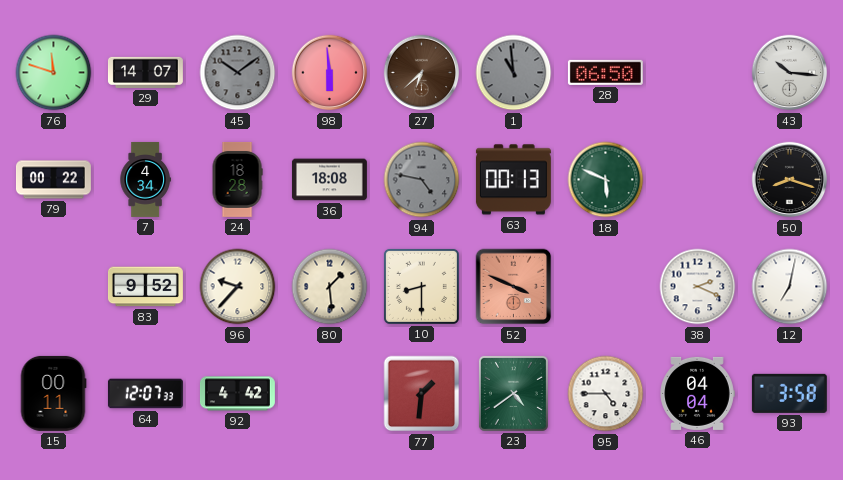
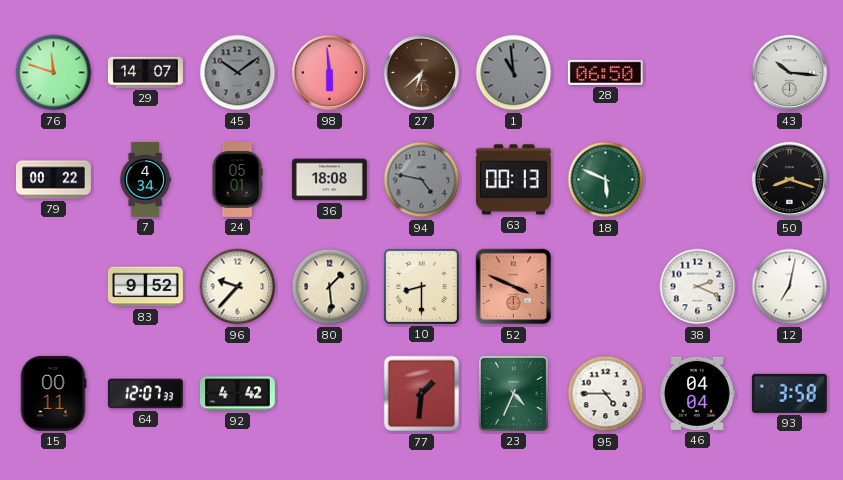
24: 18:28 -> 05:01 (237, 179)
23: 4:39 -> 4:34 (513, 393)
